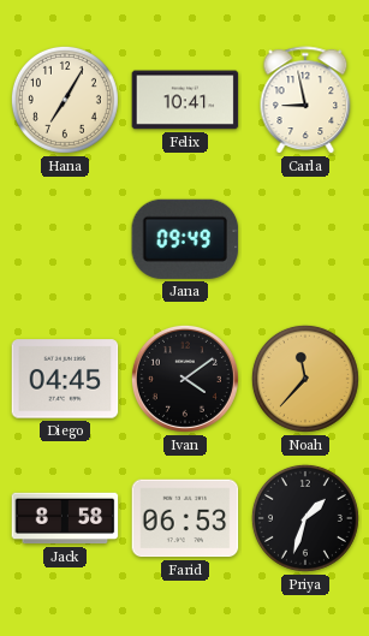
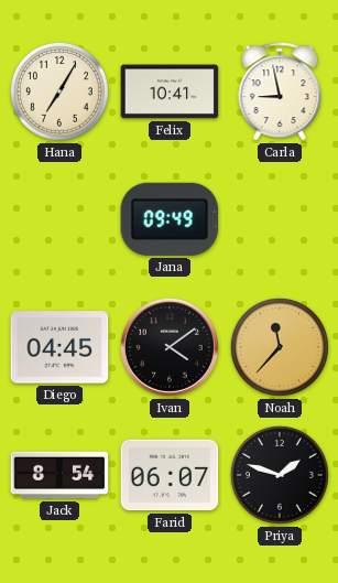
Jack: 8:58 -> 8:54 (59, 475)
Farid: 06:53 -> 06:07 (170, 475)
Priya: 1:33 -> 1:48 (280, 475)
